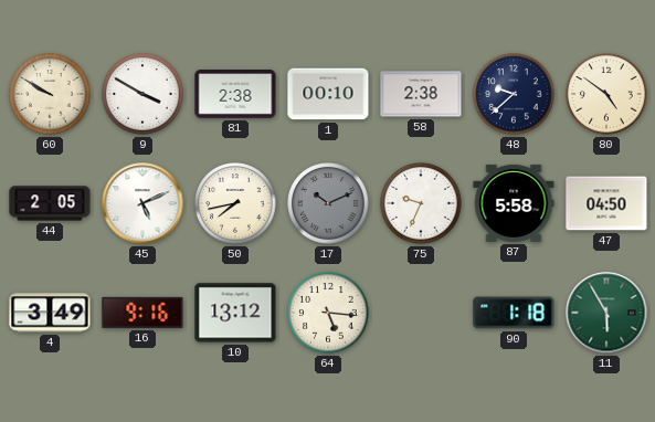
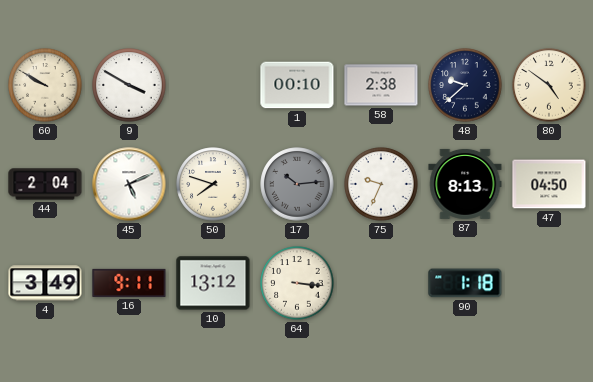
81: 2:38 -> none (235, 94)
44: 2:05 -> 2:04 (45, 184)
50: 7:43 -> 7:48 (213, 184)
17: 10:11 -> 10:14 (297, 184)
87: 5:58 -> 8:13 (465, 184)
16: 9:16 -> 9:11 (129, 283)
64: 5:16 -> 3:16 (297, 283)
11: 5:55 -> none (606, 313)
